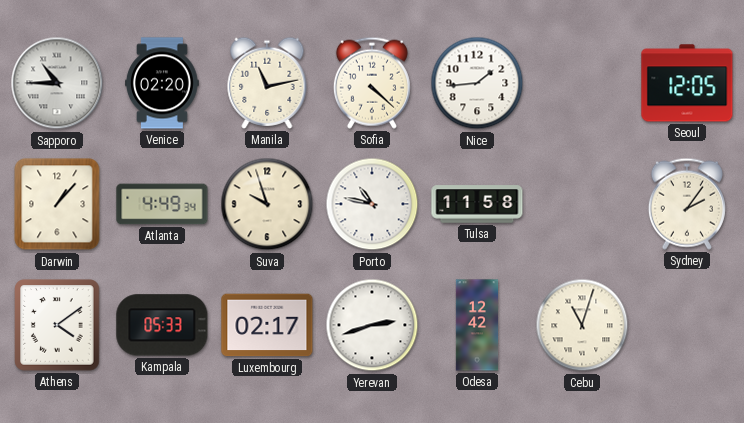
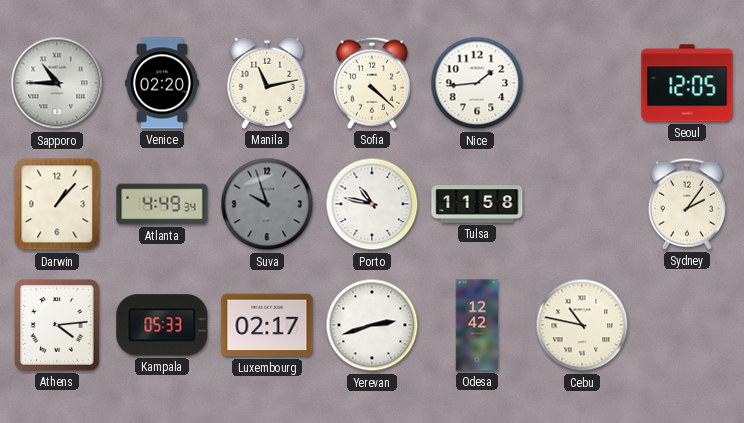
Suva dial: cream -> grey (267, 204)
Athens: 4:09 -> 4:14 (57, 325)
Cebu: 11:03 -> 10:47 (582, 325)
